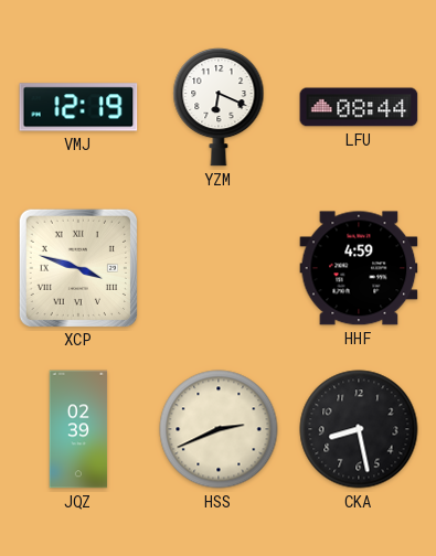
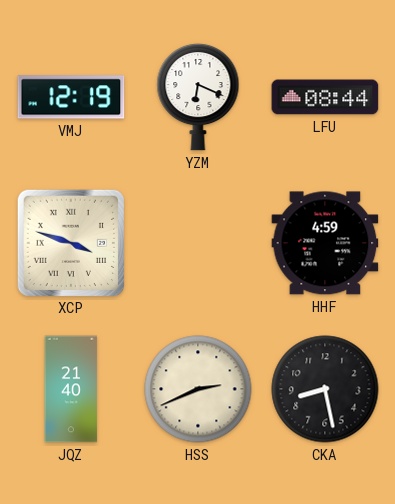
JQZ: 02:39 -> 21:40 (71, 389)
